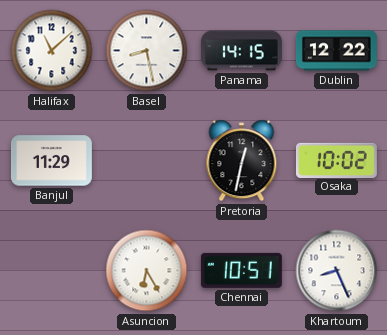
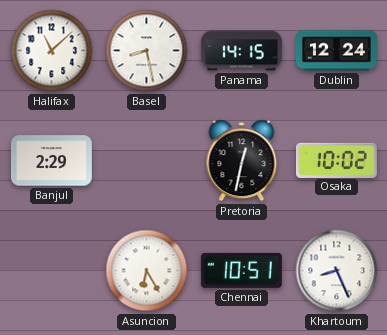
Dublin: 12:22 -> 12:24 (337, 51)
Banjul: 11:29 -> 2:29 (51, 161)
